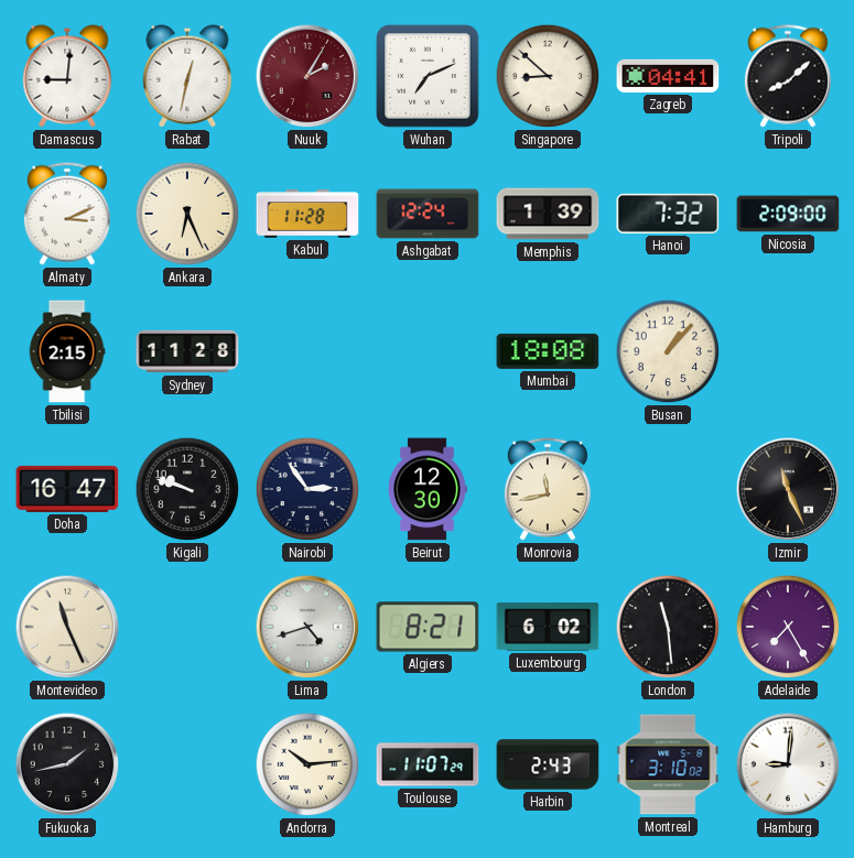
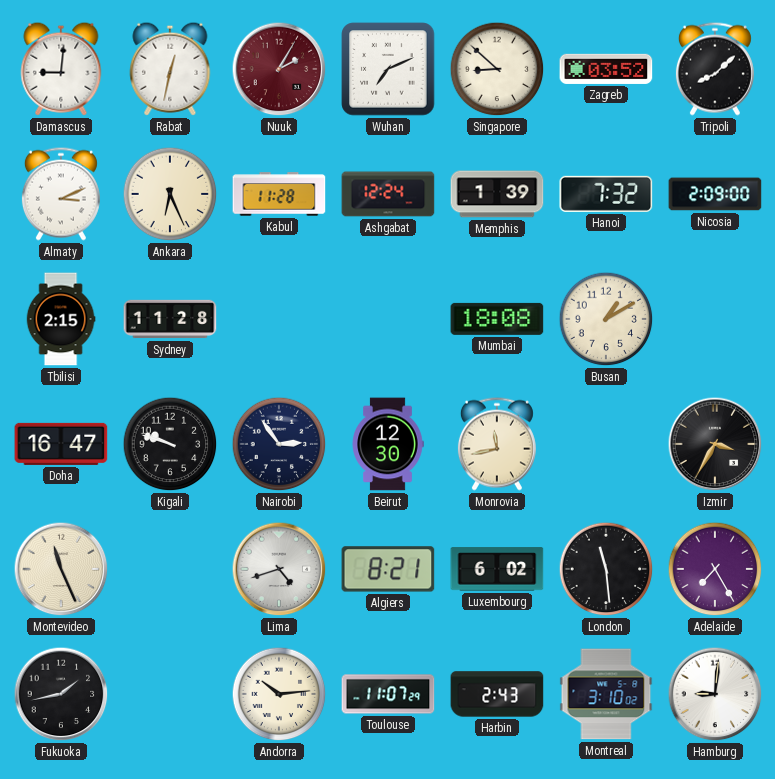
Zagreb: 04:41 -> 03:52 (606, 69)
Busan: 1:07 -> 1:10 (606, 319)
Izmir: 11:26 -> 3:35 (715, 444)
